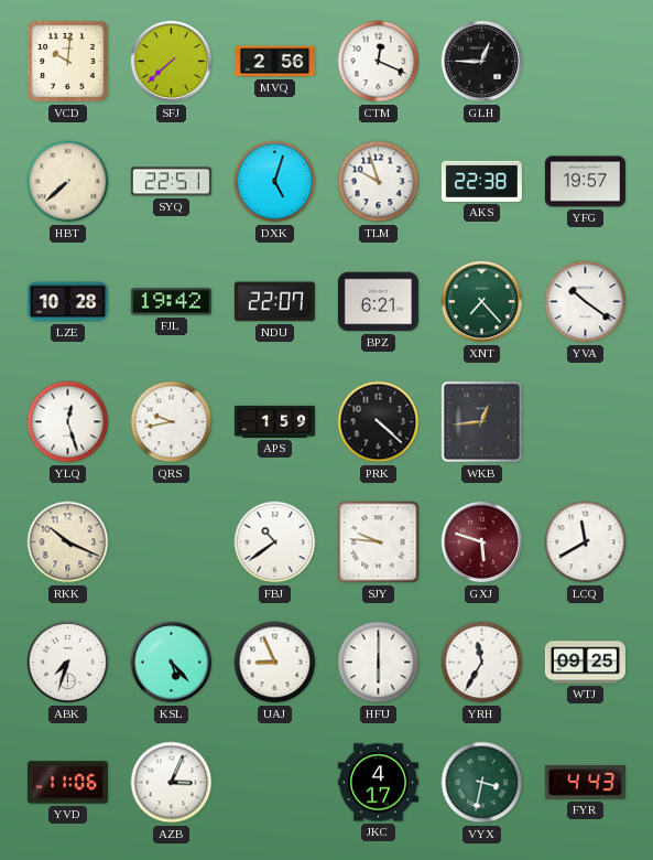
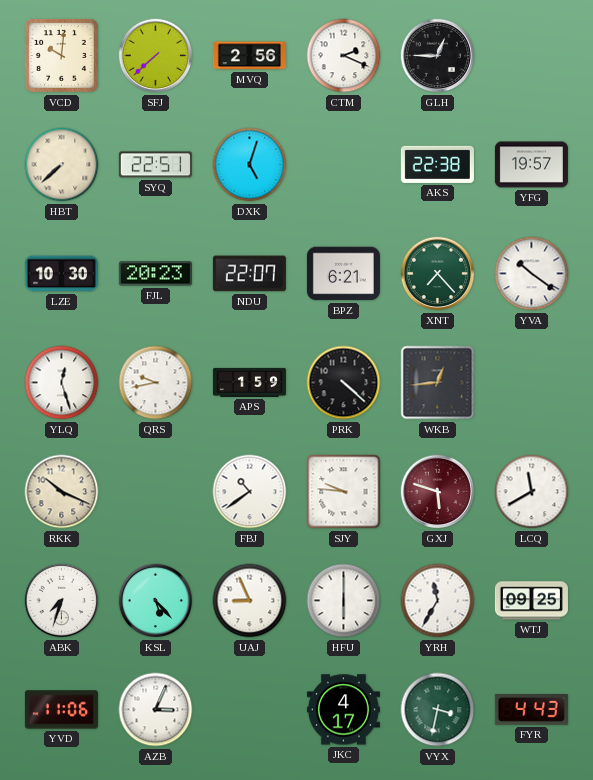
CTM: 12:19 -> 2:19 (344, 56)
TLM: 9:57 -> none (379, 182)
LZE: 10:28 -> 10:30 (61, 274)
FJL: 19:42 -> 20:23 (155, 274)
